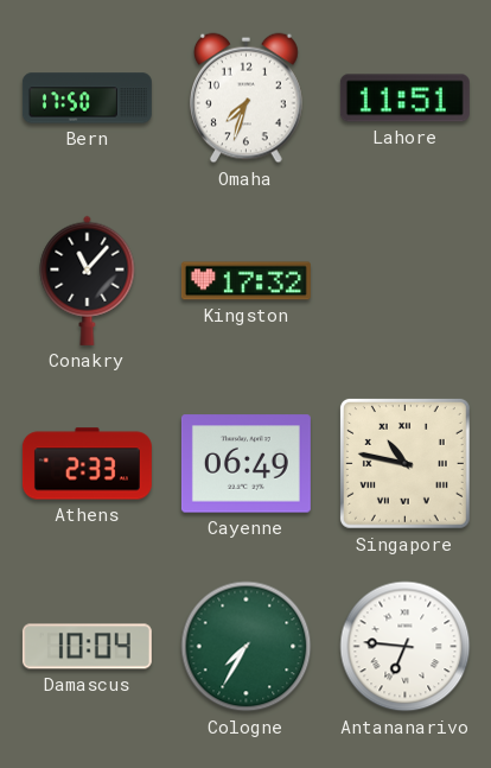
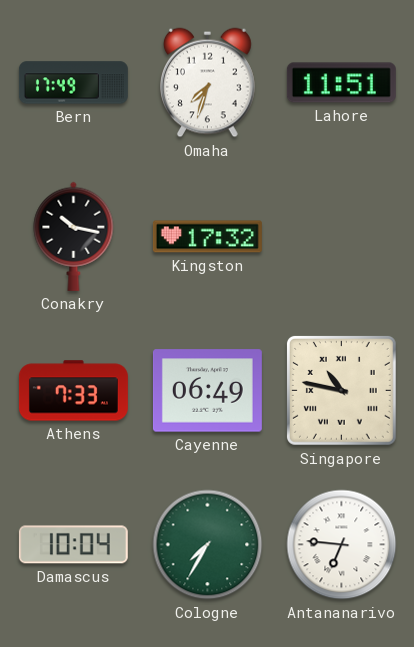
Bern: 17:50 -> 17:49 (73, 83)
Conakry: 11:07 -> 10:17 (74, 236)
Athens: 2:33 -> 7:33 (73, 391)
